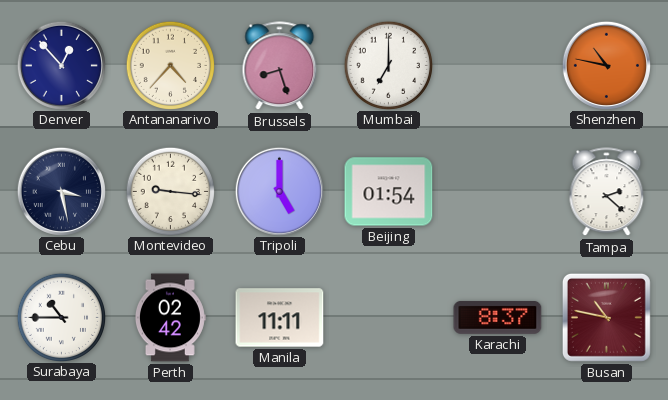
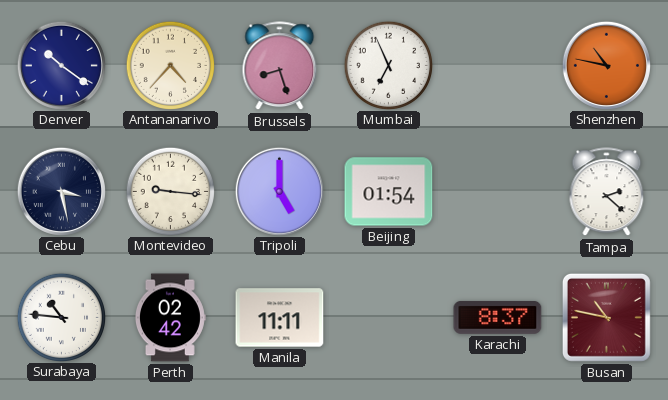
Denver: 12:53 -> 10:21 (61, 65)
Mumbai: 7:00 -> 6:56 (388, 65)
Surabaya: 10:45 -> 10:46 (61, 317)
